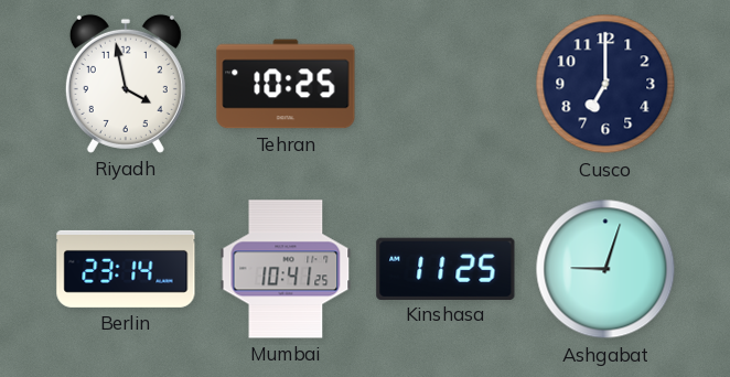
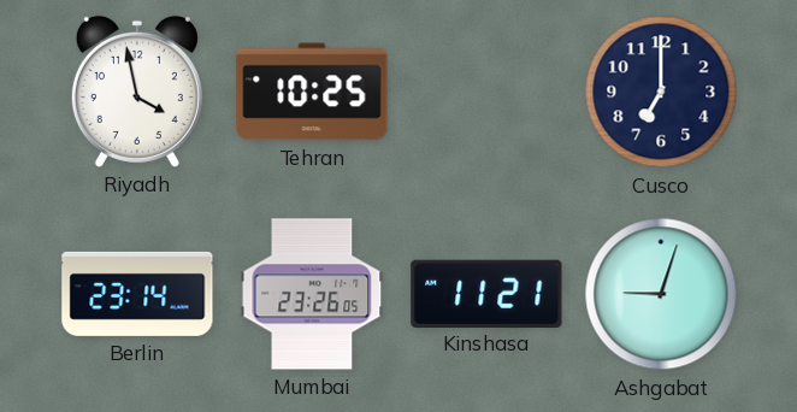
Mumbai: 10:41 -> 23:26 (312, 294)
Kinshasa: 11:25 -> 11:21 (486, 293)
